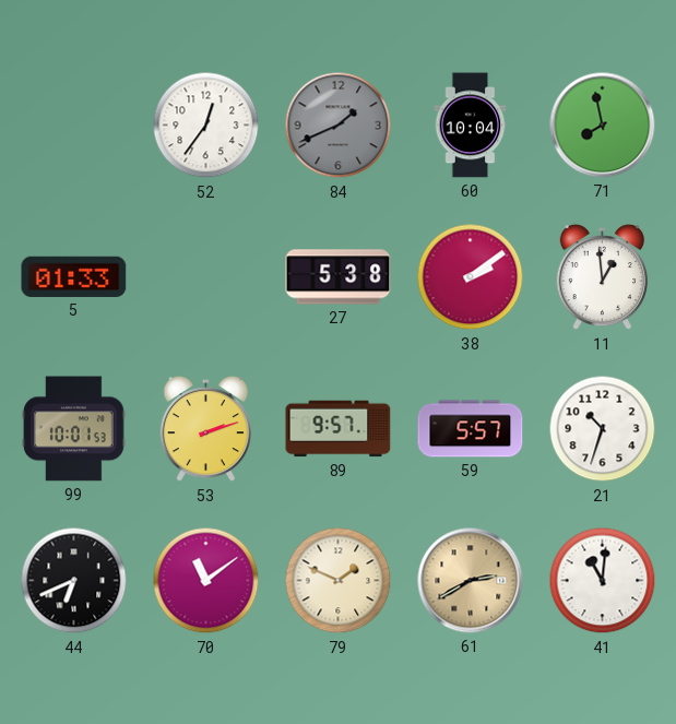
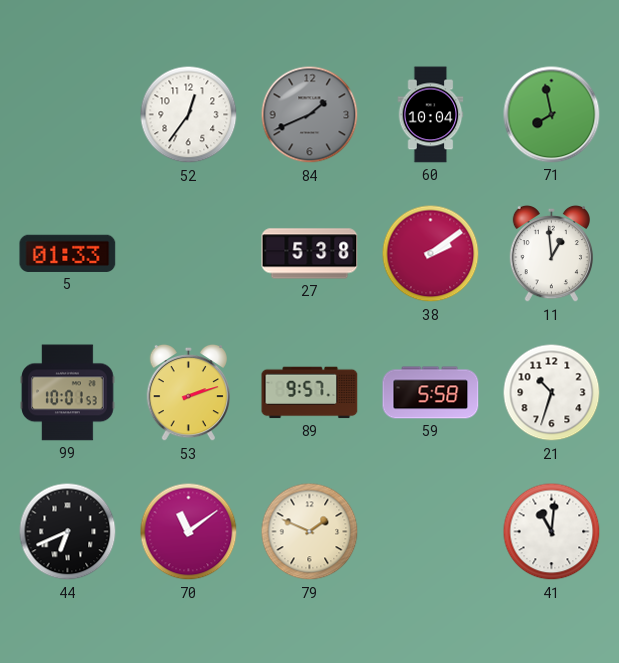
59: 5:57 -> 5:58 (431, 393)
61: 2:40 -> none (471, 581)
